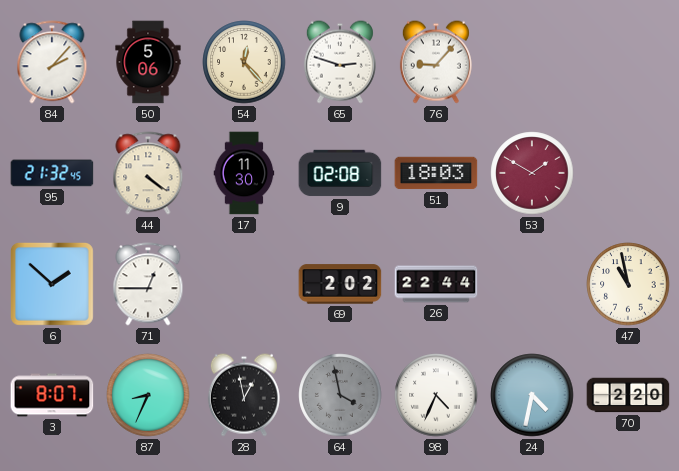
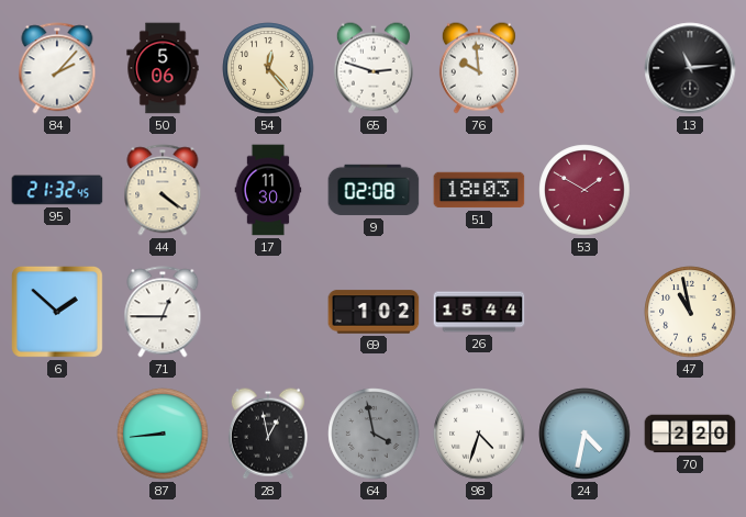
76: 9:07 -> 9:59 (479, 68)
13: none -> 11:14 (690, 68)
69: 2:02 -> 1:02 (374, 312)
26: 22:44 -> 15:44 (479, 312)
3: 8:07 -> none (52, 395)
87: 8:34 -> 8:44 (163, 434)
98: 4:34 -> 4:33 (479, 434)
